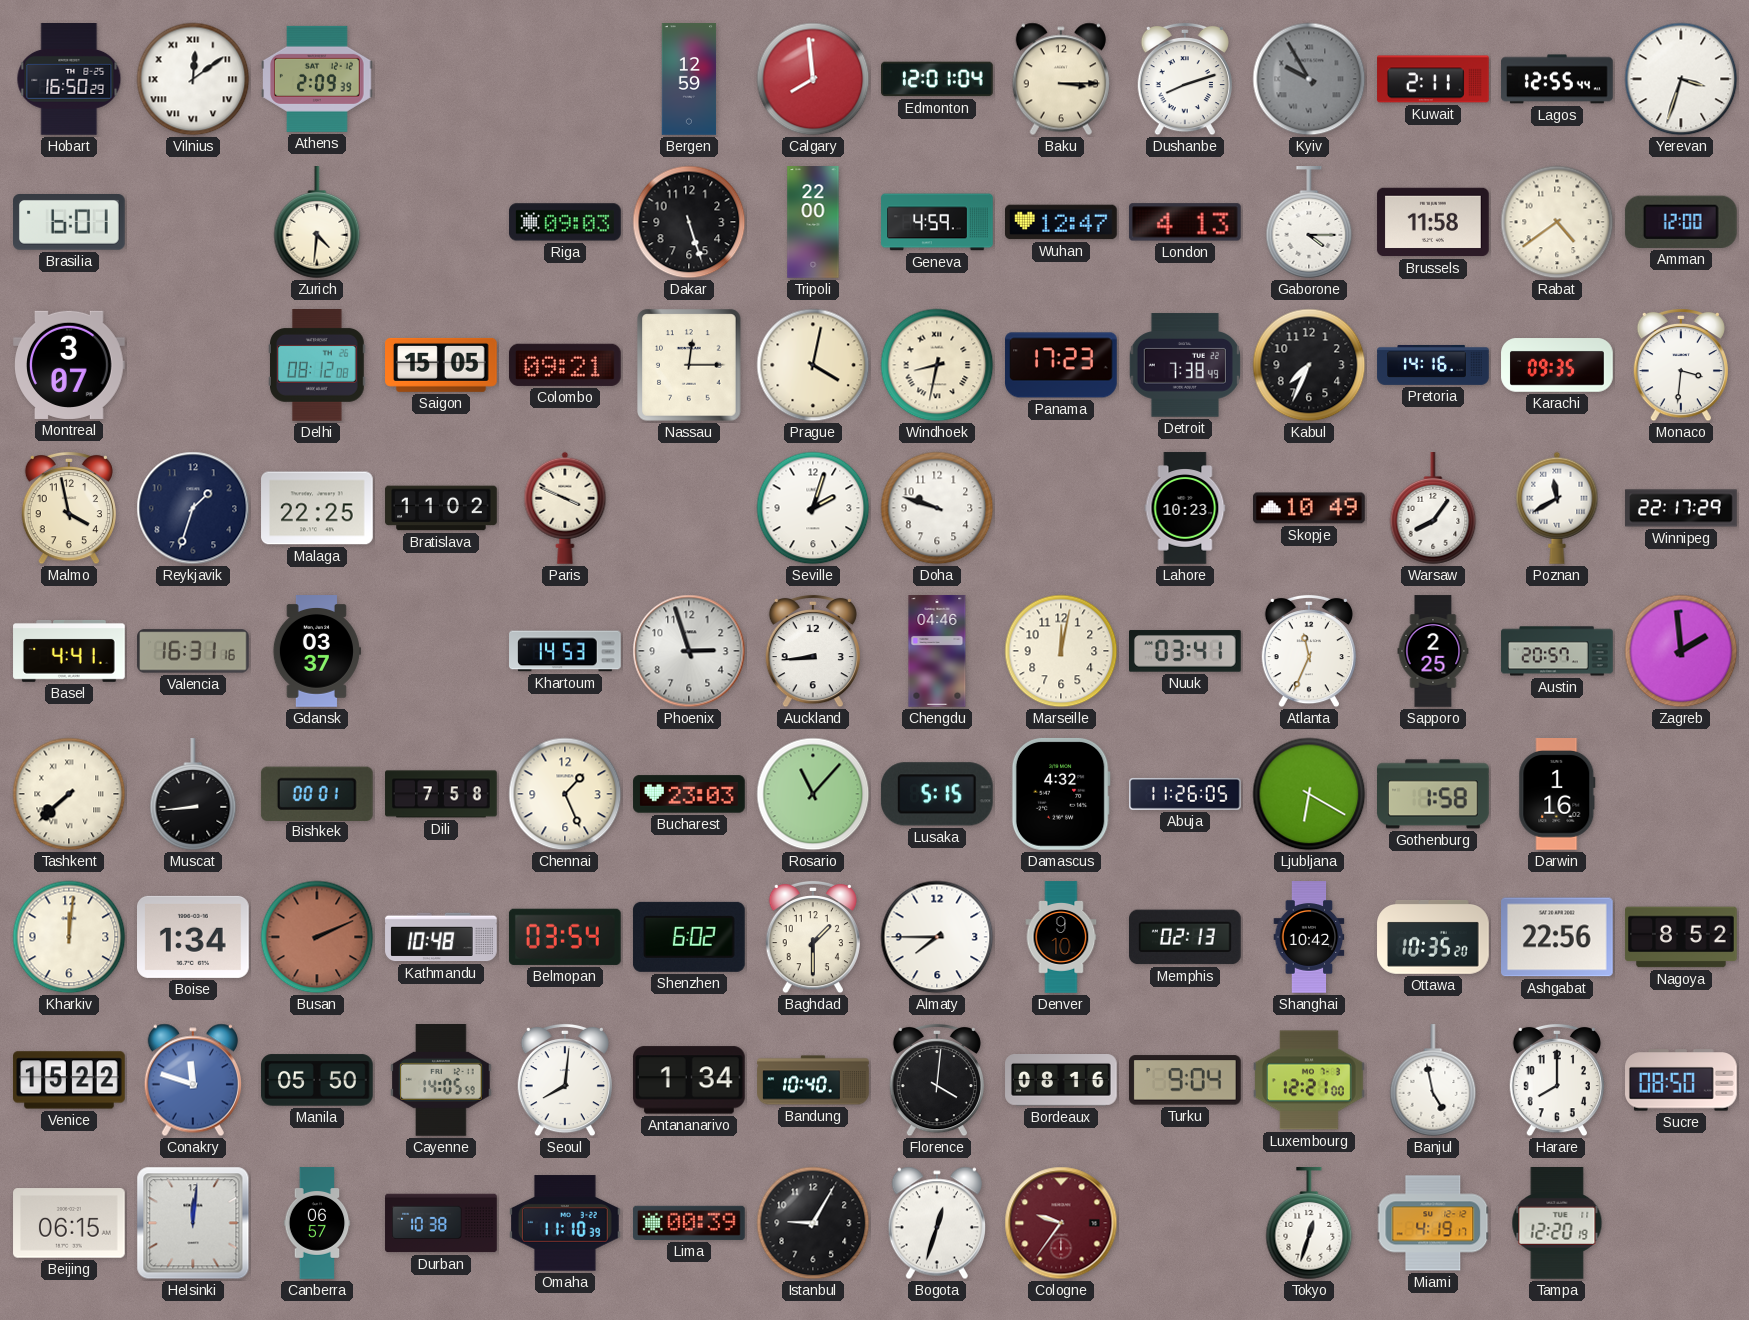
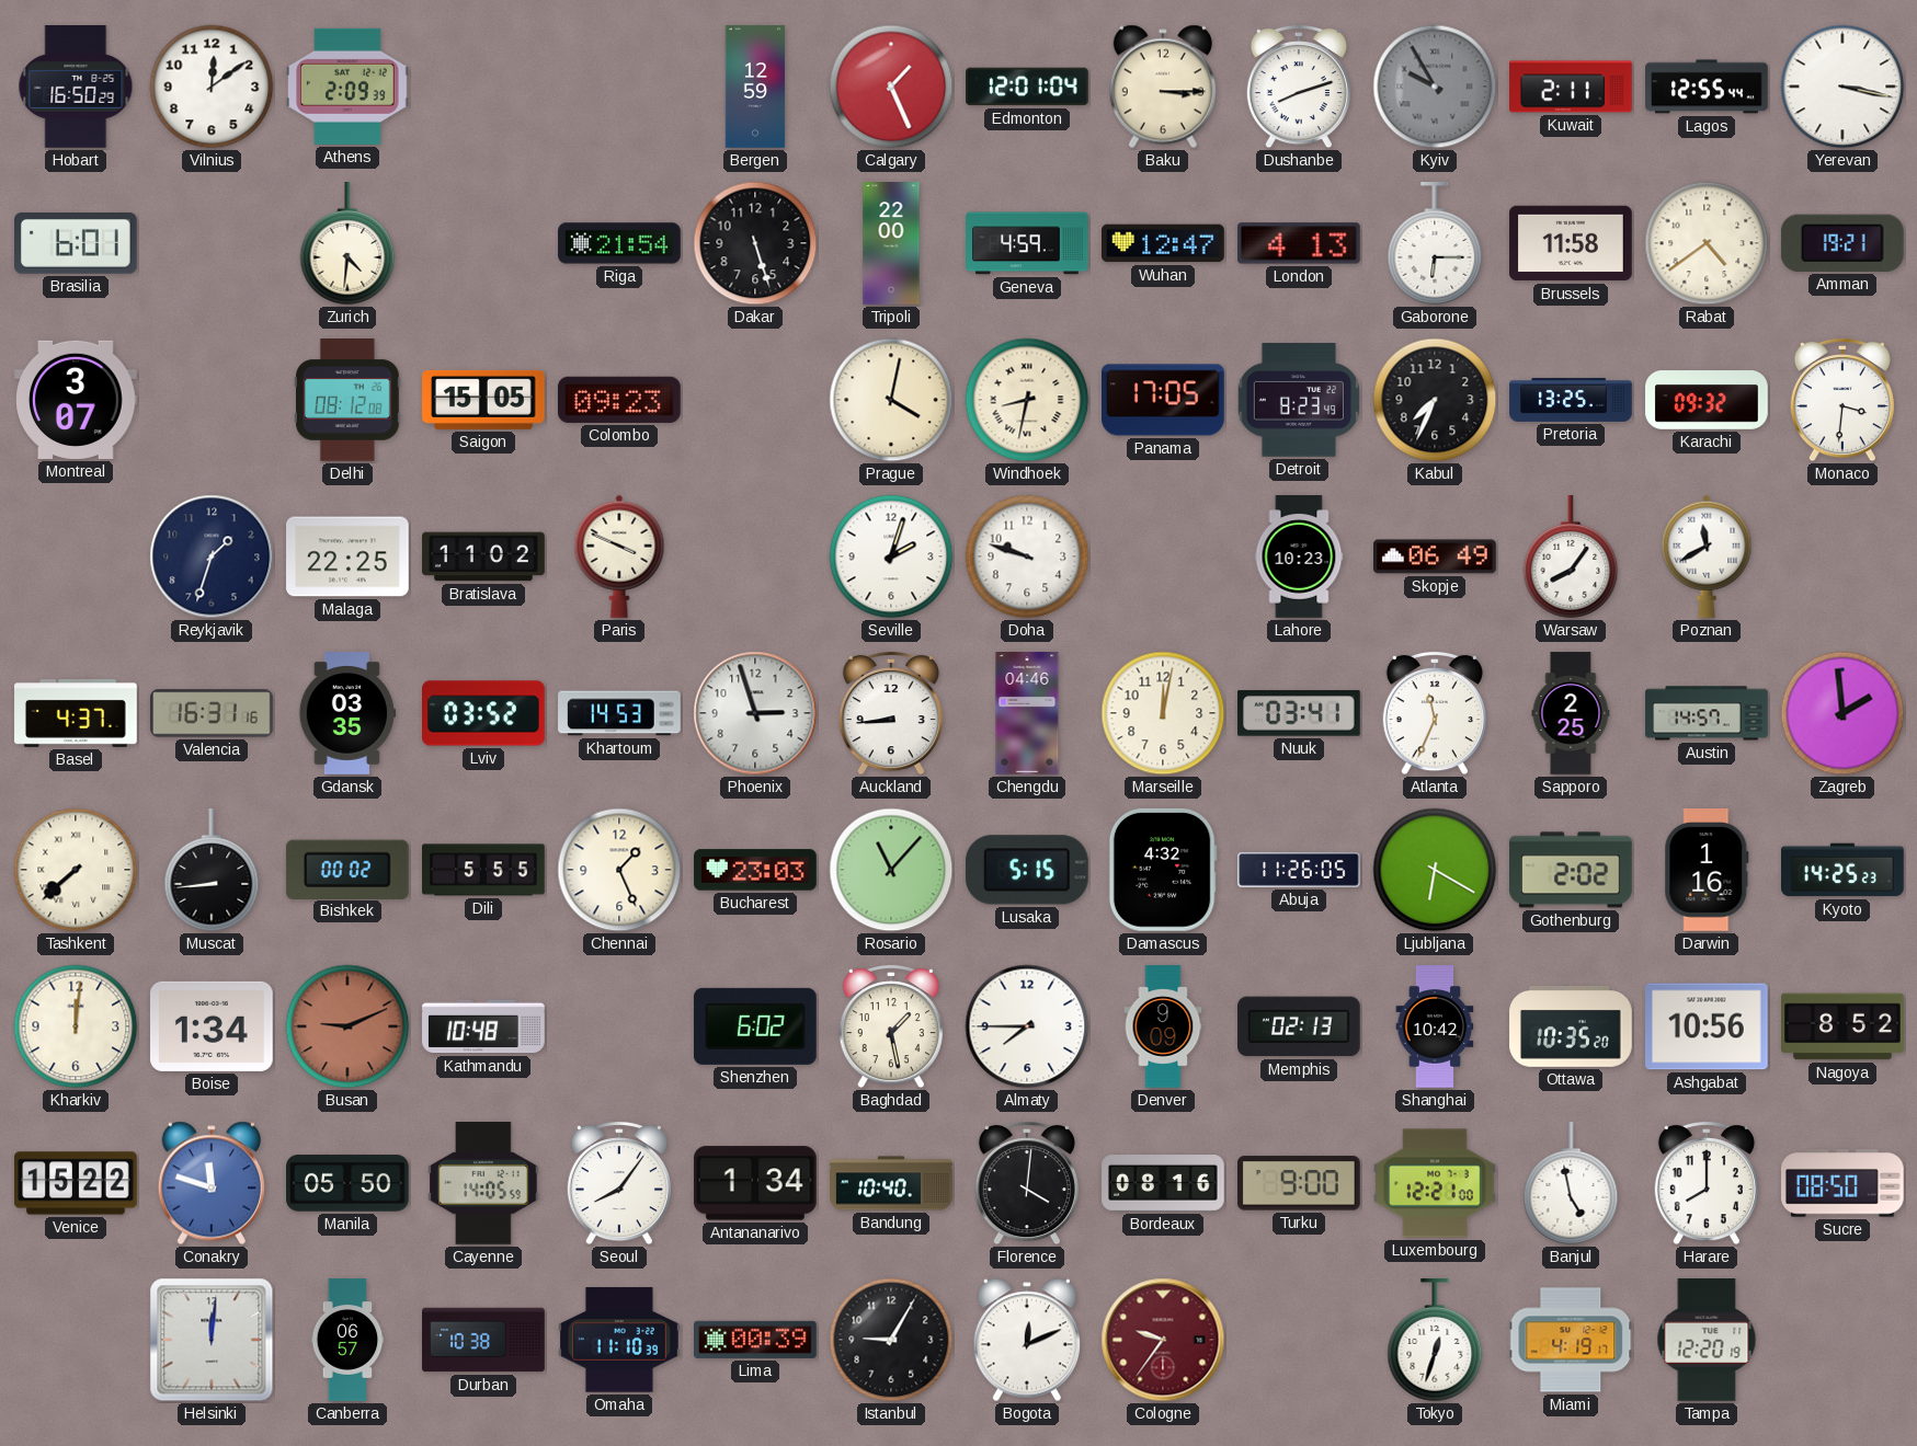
Vilnius numerals: Roman -> Arabic (212, 87)
Calgary: 7:59 -> 1:26 (891, 87)
Yerevan: 3:33 -> 3:17 (1842, 87)
Riga: 09:03 -> 21:54 (619, 243)
Gaborone: 4:15 -> 6:15 (1435, 244)
Amman: 12:00 -> 19:21 (1842, 243)
Colombo: 09:21 -> 09:23 (619, 400)
Nassau: 12:15 -> none (689, 365)
Panama: 17:23 -> 17:05 (1164, 400)
Detroit: 7:38 -> 8:23 (1299, 400)
Pretoria: 14:16 -> 13:25 (1571, 400)
Karachi: 09:35 -> 09:32 (1707, 400)
Malmo: 3:58 -> none (69, 508)
Skopje: 10:49 -> 06:49 (1436, 556)
Winnipeg: 22:17 -> none (1681, 508)
Basel: 4:41 -> 4:37 (76, 713)
Gdansk: 03:37 -> 03:35 (346, 713)
Lviv: none -> 03:52 (484, 713)
Austin: 20:57 -> 14:57 (1707, 713)
Bishkek: 00:01 -> 00:02 (347, 869)
Dili: 7:58 -> 5:55 (483, 870)
Gothenburg: 1:58 -> 2:02 (1572, 870)
Kyoto: none -> 14:25 (1842, 870)
Busan: 2:11 -> 9:11 (347, 1026)
Belmopan: 03:54 -> none (565, 937)
Baghdad: 1:30 -> 1:28 (891, 1026)
Denver: 9:10 -> 9:09 (1163, 1026)
Ashgabat: 22:56 -> 10:56 (1708, 1026)
Seoul: 8:01 -> 8:06 (619, 1183)
Turku: 9:04 -> 9:00 (1299, 1183)
Beijing: 06:15 -> none (69, 1223)
Bogota: 12:33 -> 12:11 (1027, 1340)
